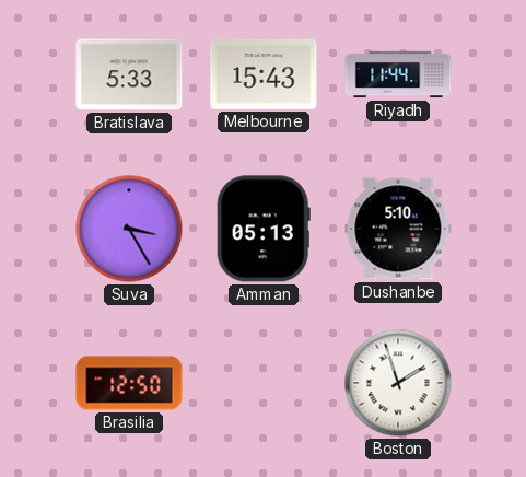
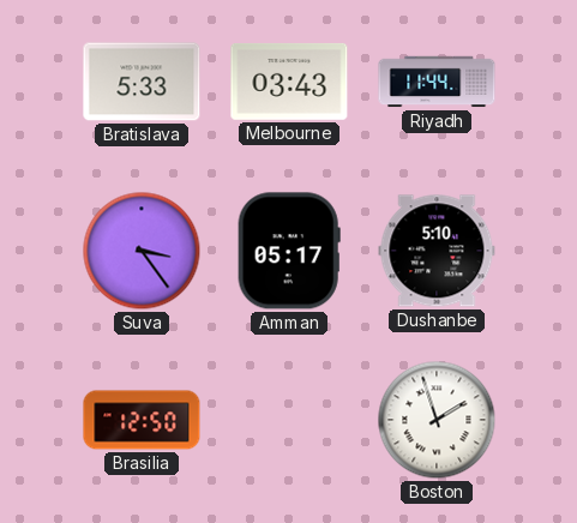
Melbourne: 15:43 -> 03:43 (289, 82)
Suva: 3:25 -> 3:24 (142, 251)
Amman: 05:13 -> 05:17 (289, 251)
